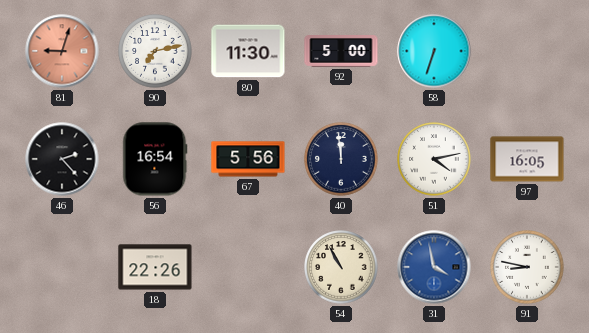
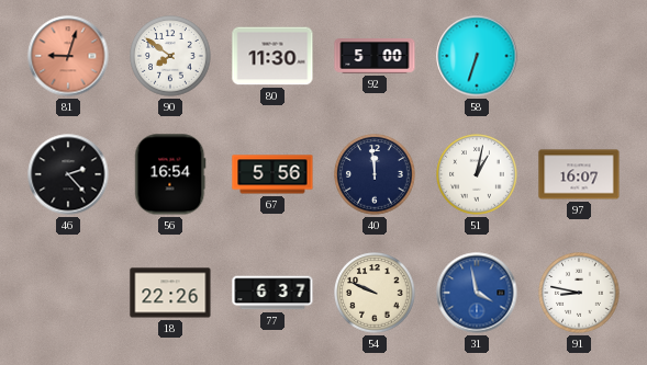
90: 7:13 -> 7:51 (170, 56)
51: 4:13 -> 1:02 (477, 174)
97: 16:05 -> 16:07 (579, 174)
77: none -> 6:37 (272, 293)
54: 10:55 -> 9:49 (375, 293)
